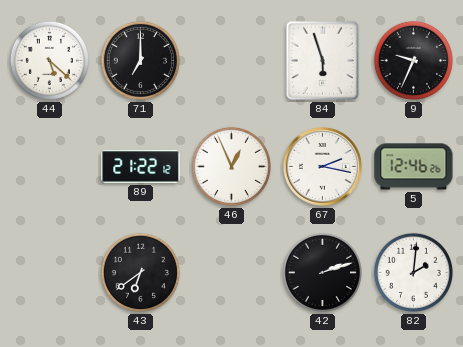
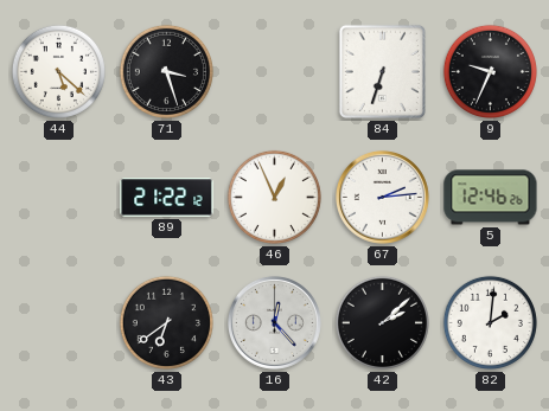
71: 7:00 -> 3:27 (166, 71)
84: 5:57 -> 6:33 (382, 71)
67: 2:17 -> 2:14 (382, 197)
16: none -> 12:23 (274, 322)
42: 2:12 -> 2:08 (382, 322)
